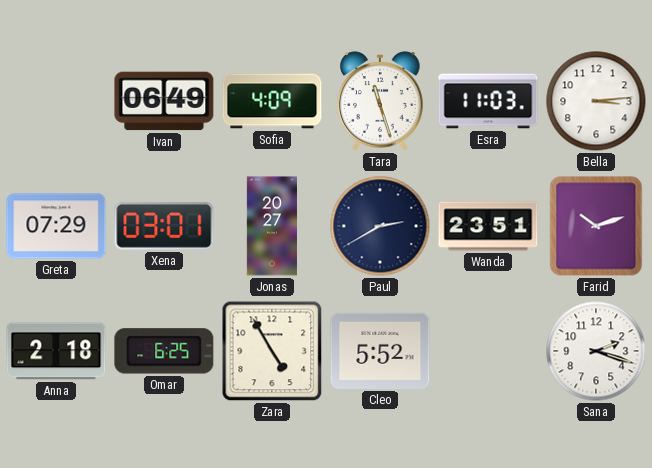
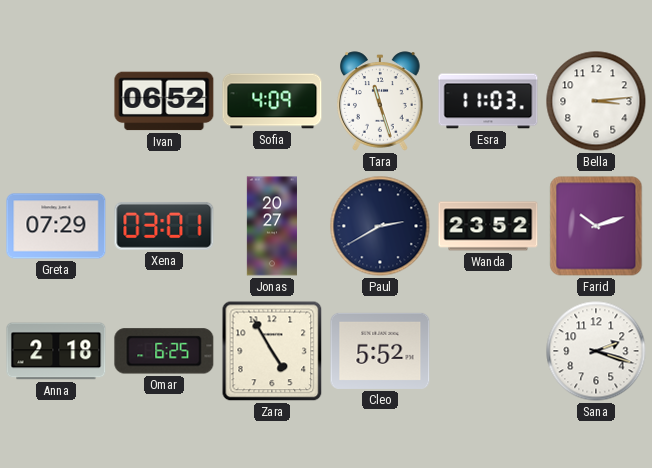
Ivan: 06:49 -> 06:52 (164, 101)
Wanda: 23:51 -> 23:52 (488, 226)
